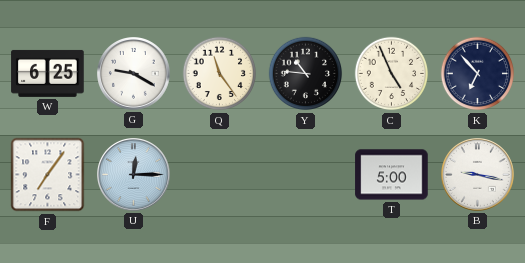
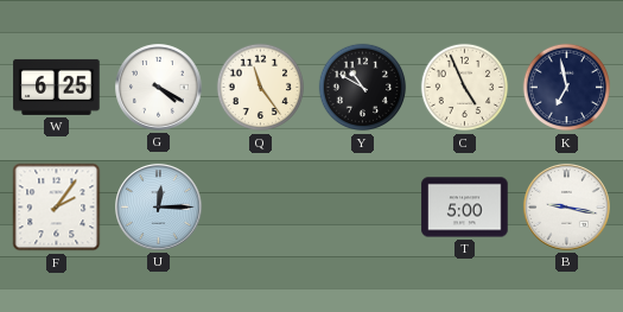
G: 9:20 -> 4:20 (159, 88)
Y: 10:46 -> 10:50 (363, 88)
K: 6:53 -> 6:58 (567, 88)
F: 7:06 -> 2:06 (57, 208)
